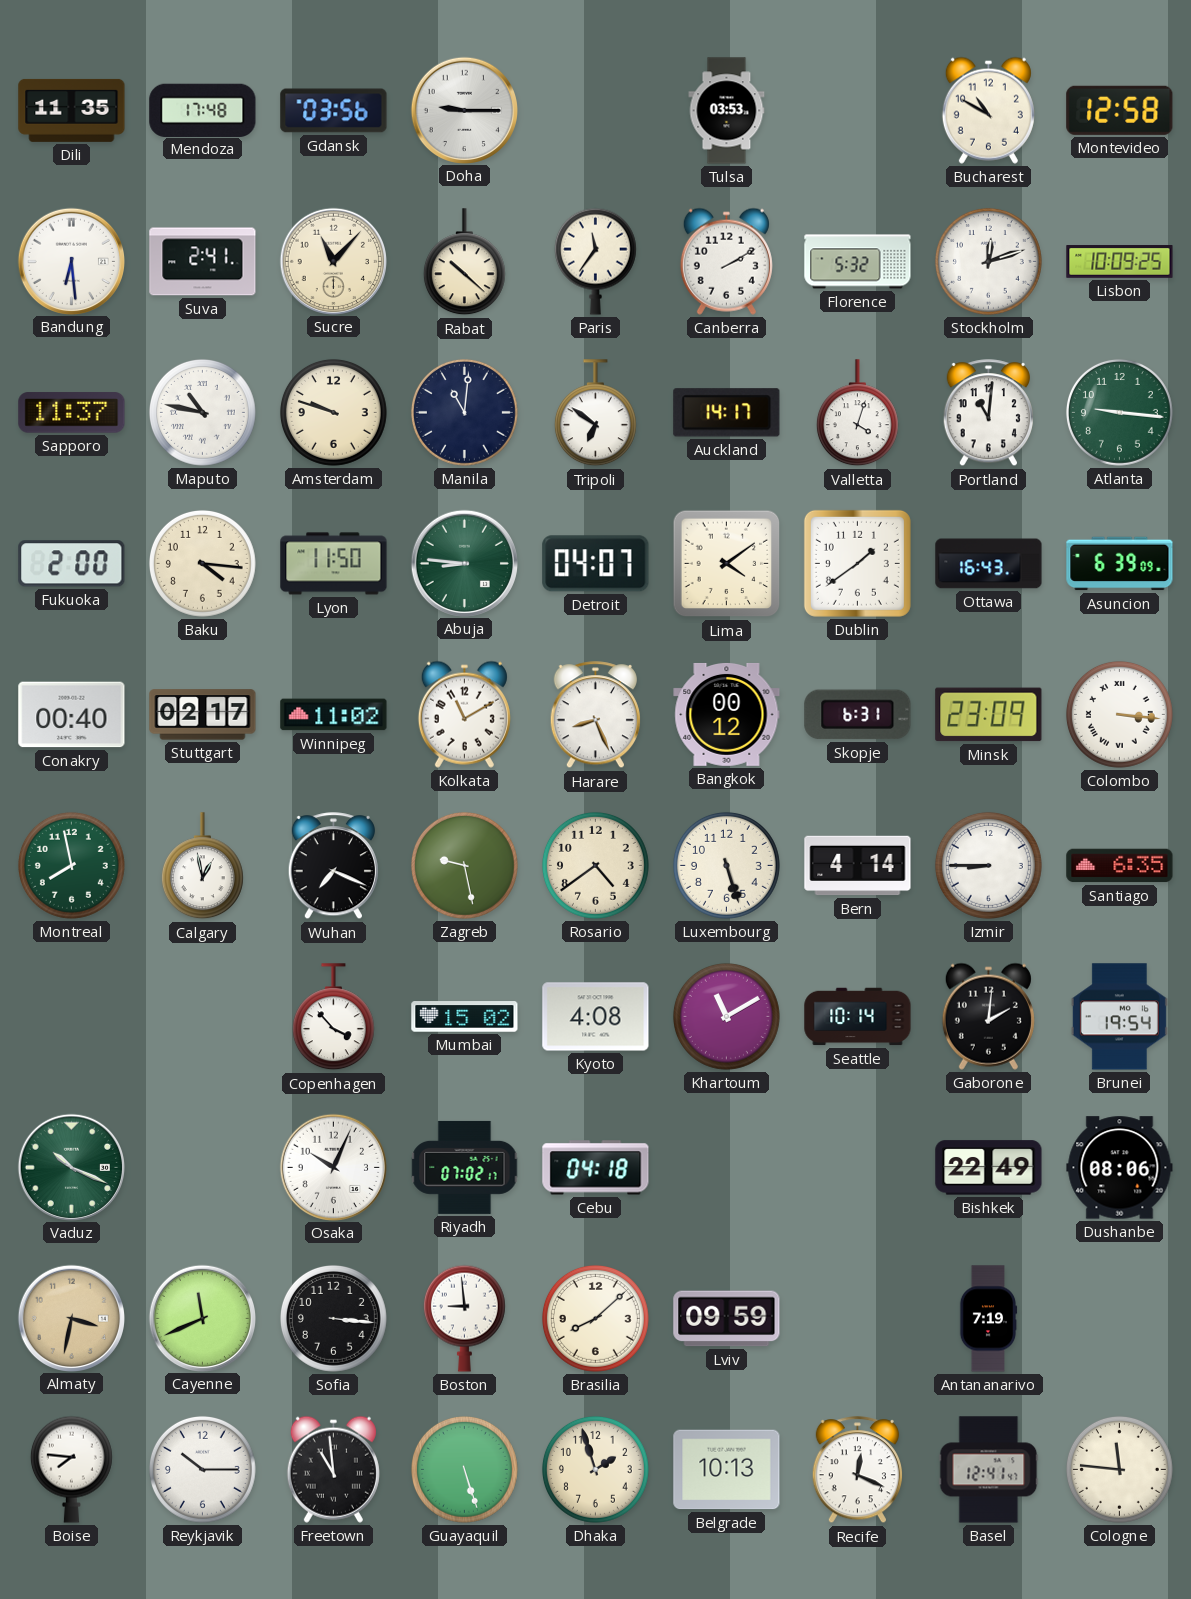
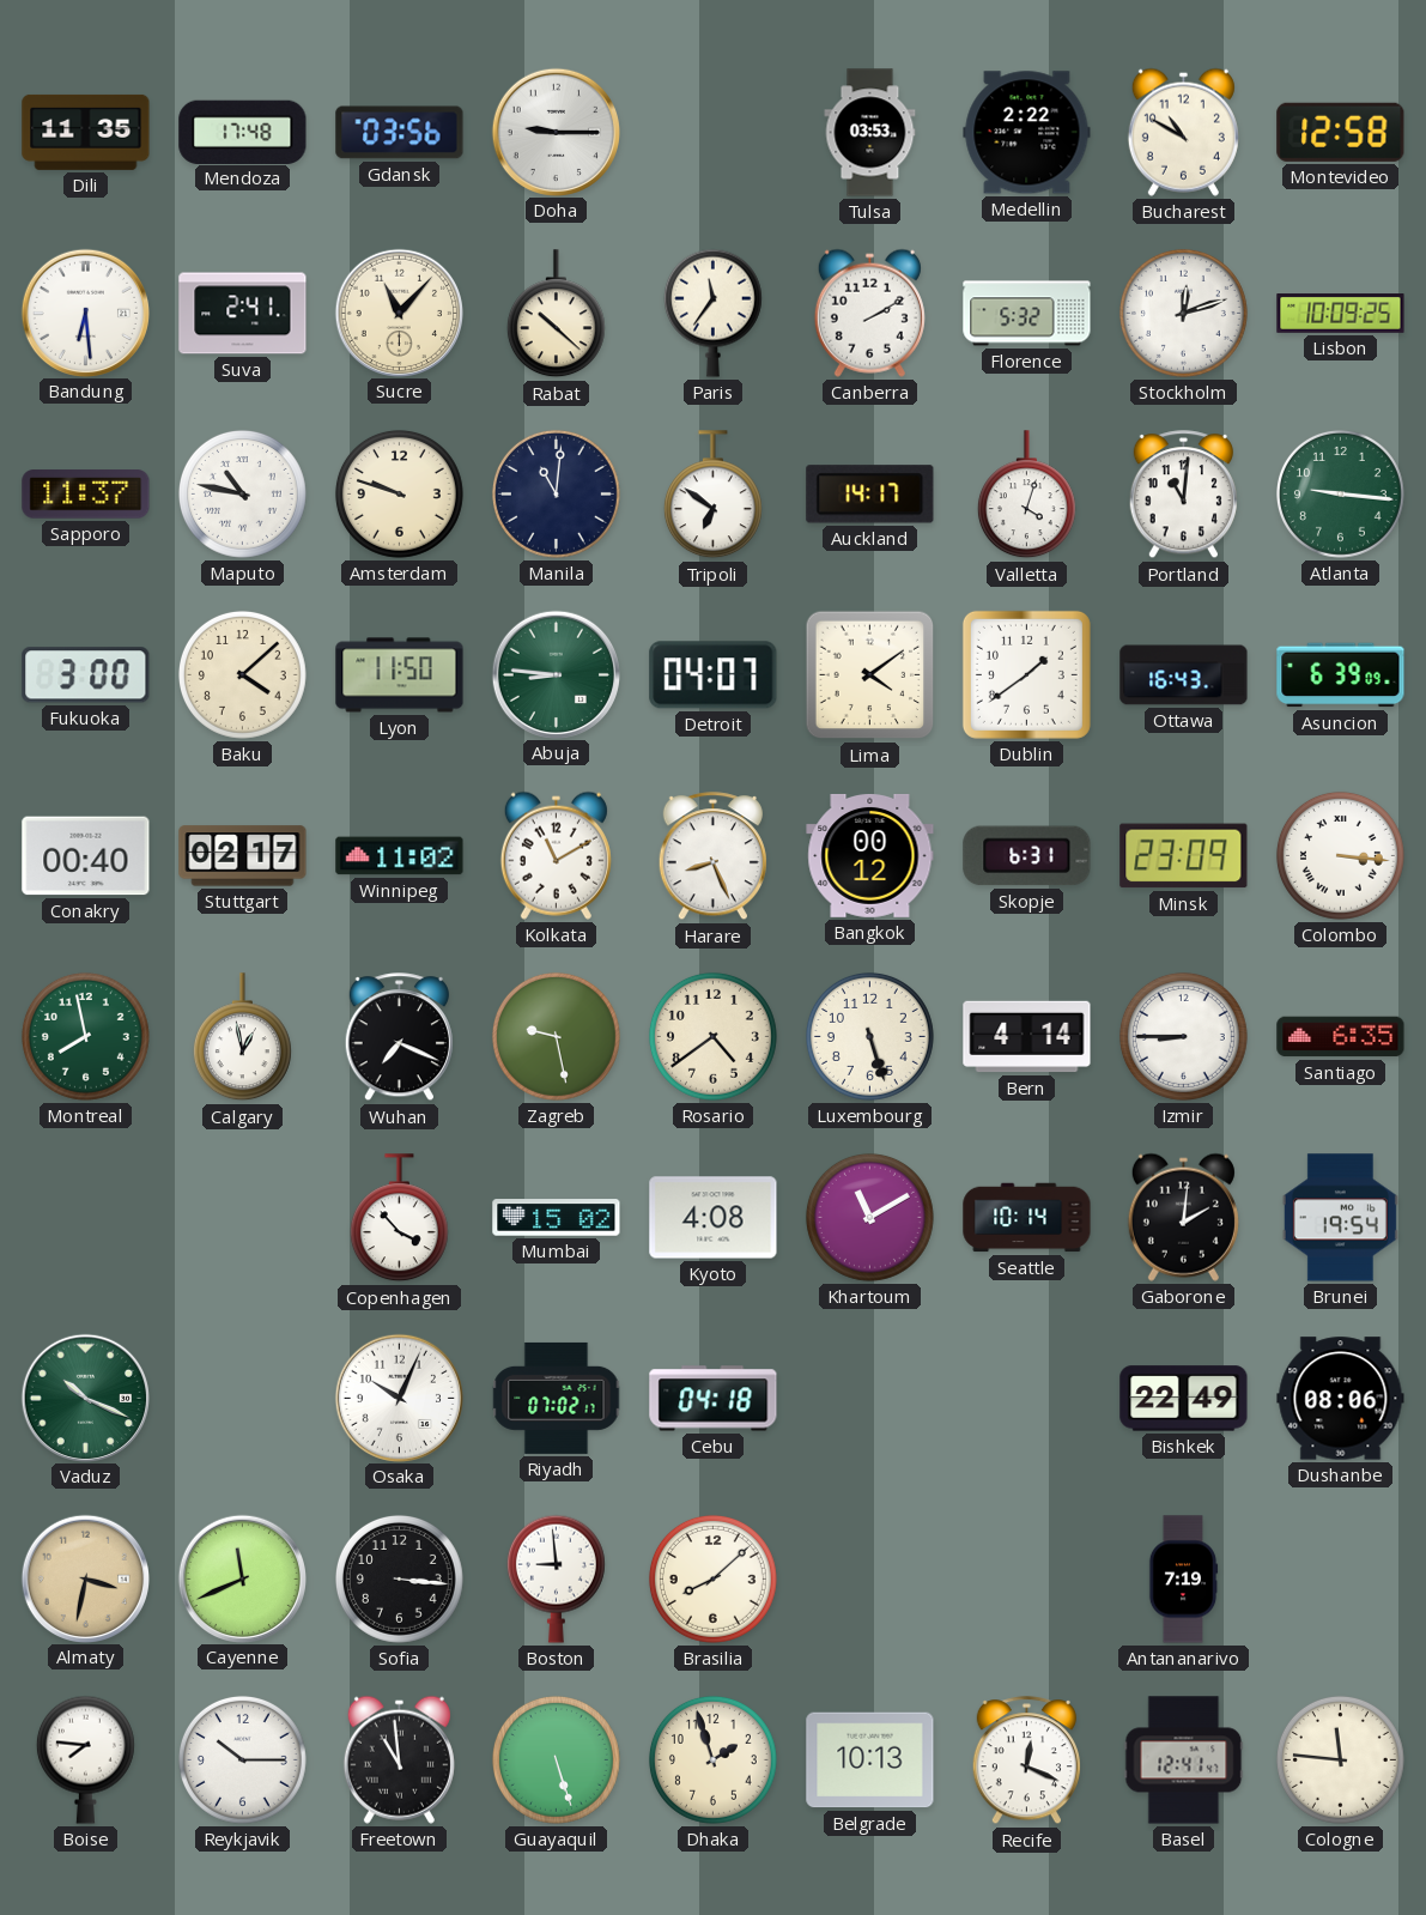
Medellin: none -> 2:22 (1027, 133)
Fukuoka: 2:00 -> 3:00 (86, 675)
Baku: 4:16 -> 4:08 (242, 674)
Lviv: 09:59 -> none (727, 1319)
